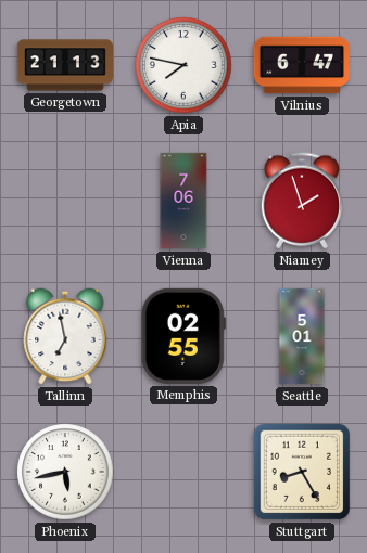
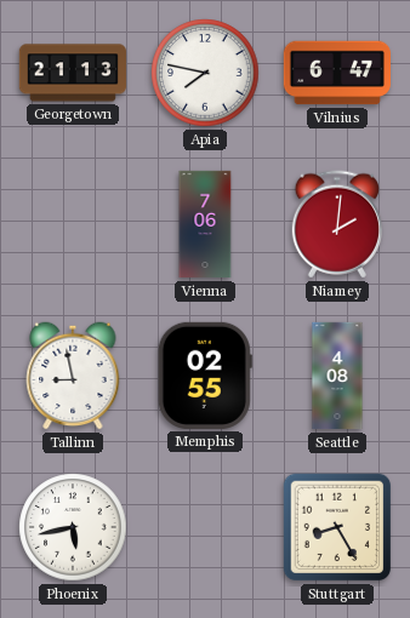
Niamey: 1:57 -> 2:01 (336, 224)
Tallinn: 6:58 -> 8:58 (73, 376)
Seattle: 5:01 -> 4:08 (337, 376)
